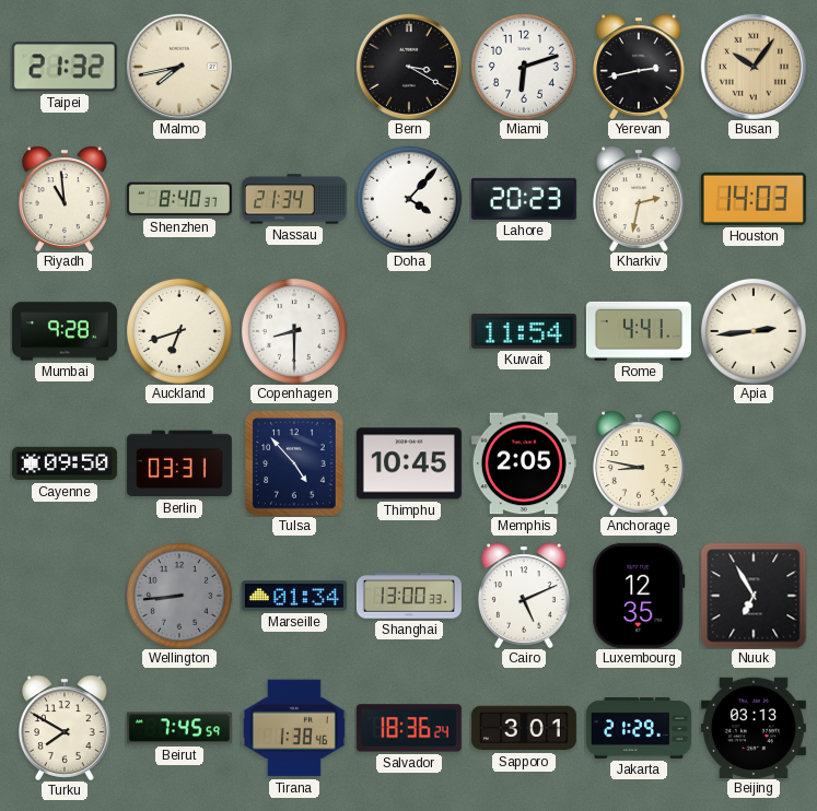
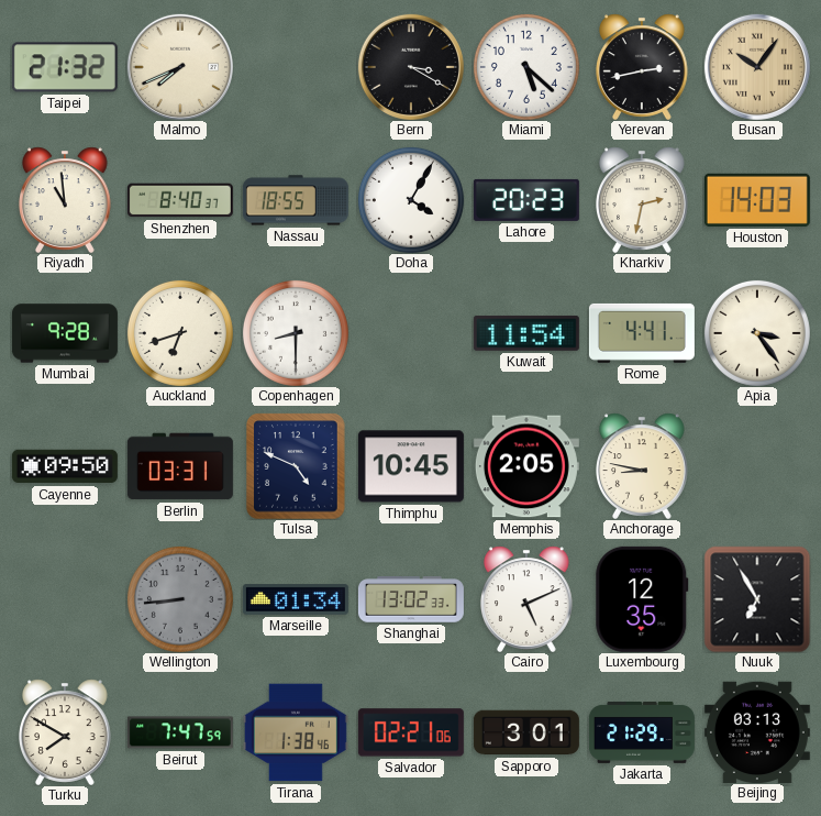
Malmo: 7:43 -> 7:41 (180, 67)
Miami: 6:12 -> 5:22 (526, 67)
Nassau: 21:34 -> 18:55 (296, 200)
Doha: 4:07 -> 4:05 (411, 200)
Apia: 2:44 -> 3:24 (757, 333)
Tulsa: 4:53 -> 4:49 (296, 466)
Shanghai: 13:00 -> 13:02 (411, 599)
Beirut: 7:45 -> 7:47 (180, 732)
Salvador: 18:36 -> 02:21 (411, 732)
